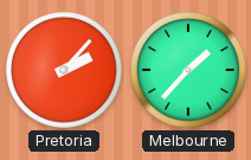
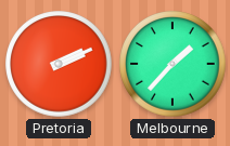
Pretoria: 2:07 -> 2:11 (59, 64)
